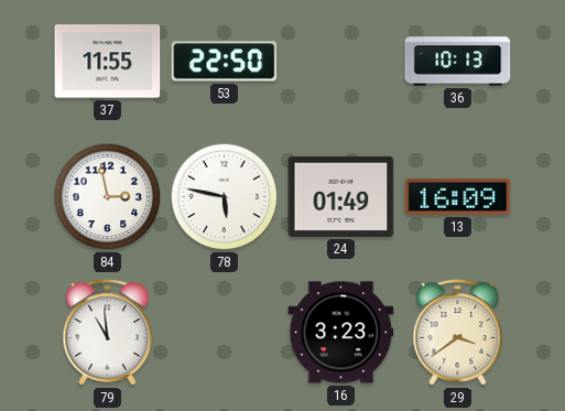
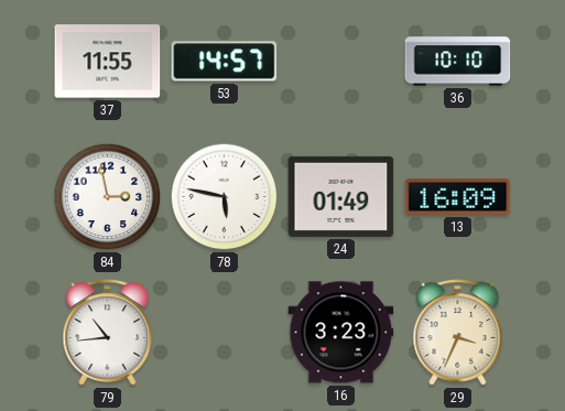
53: 22:50 -> 14:57 (225, 62)
36: 10:13 -> 10:10 (458, 62)
79: 10:59 -> 10:44 (108, 333)
29: 3:39 -> 3:34 (458, 333)
